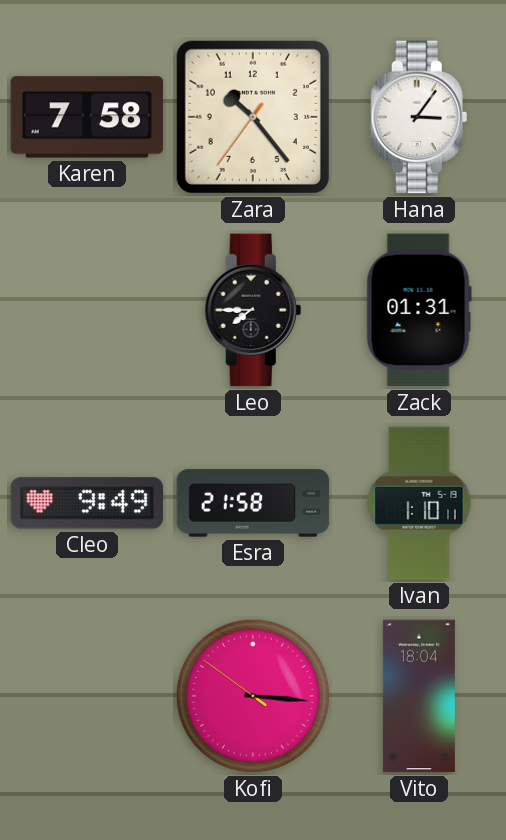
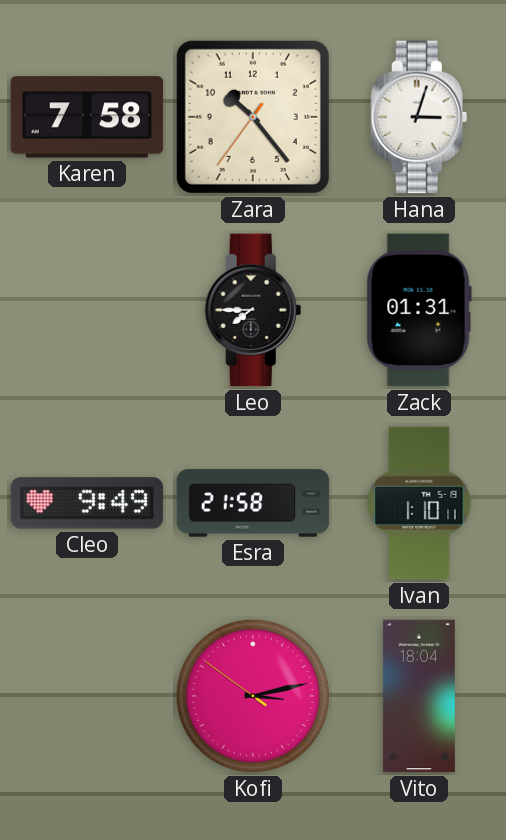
Hana: 3:06 -> 3:03 (419, 117)
Kofi: 3:15 -> 3:12 (253, 696)
